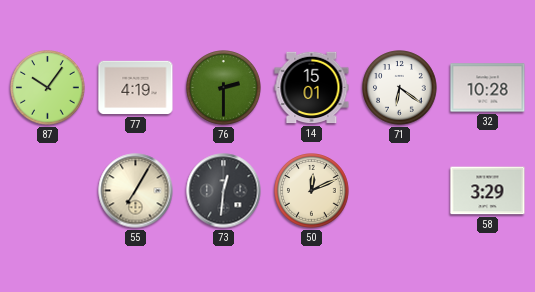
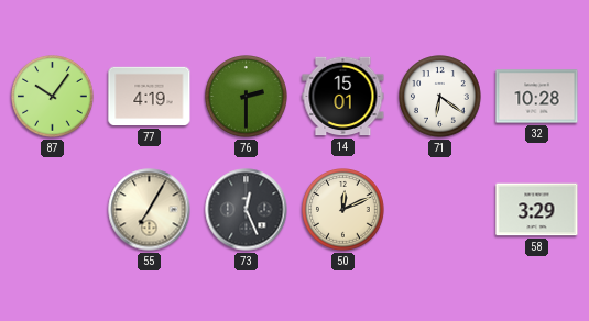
73: 12:31 -> 12:26 (247, 210)
